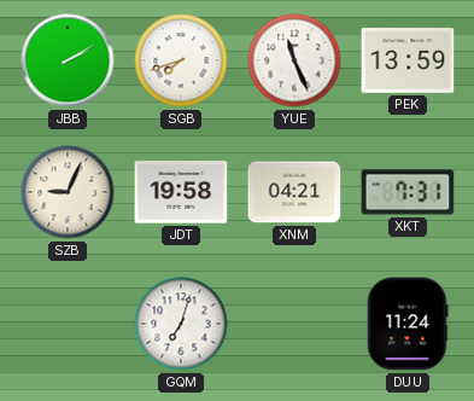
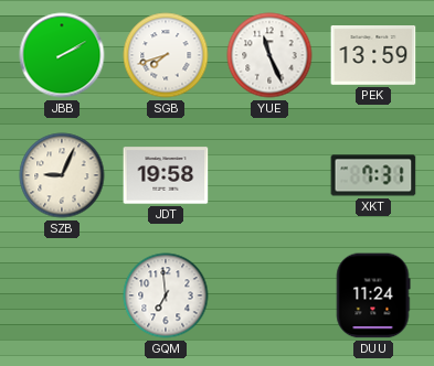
XNM: 04:21 -> none (294, 192)
GQM: 7:03 -> 6:59 (166, 295)
